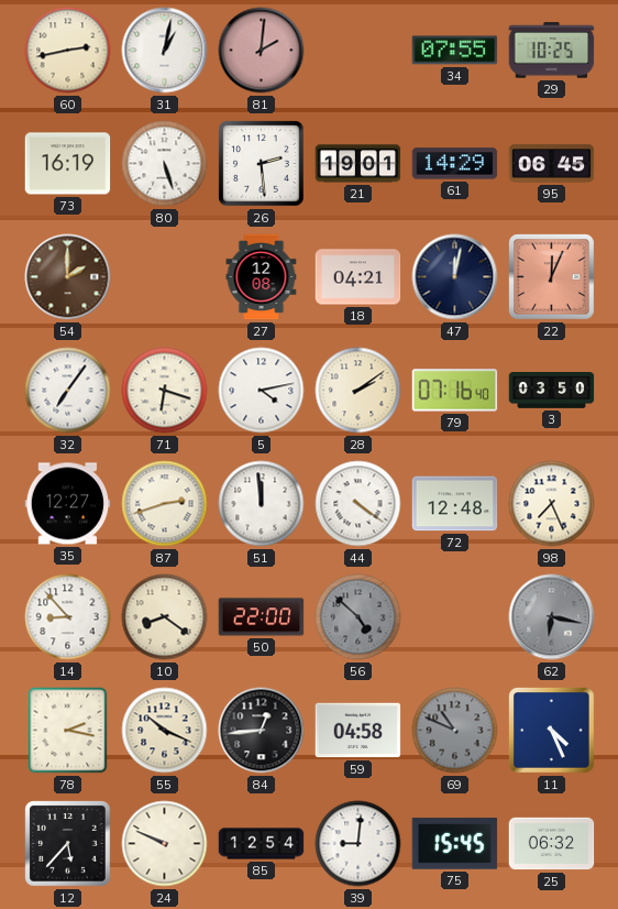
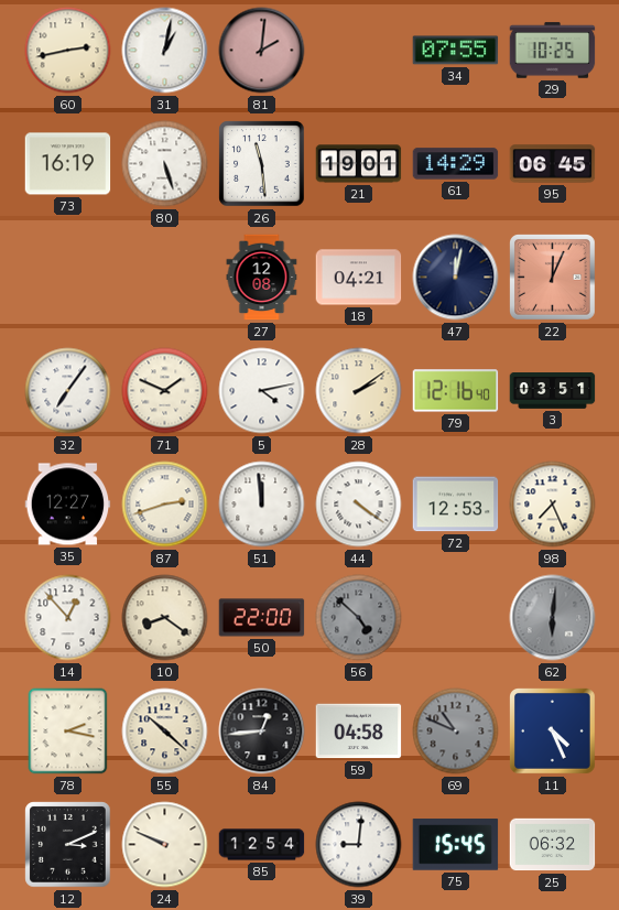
26: 2:29 -> 11:29 (262, 164)
54: 2:00 -> none (68, 277)
71: 6:18 -> 1:49 (165, 391)
79: 07:16 -> 12:16 (456, 391)
3: 03:50 -> 03:51 (553, 391)
72: 12:48 -> 12:53 (456, 505)
14: 8:53 -> 12:53 (68, 618)
62: 6:17 -> 6:01 (553, 618)
55: 10:19 -> 10:22 (165, 732)
12: 5:37 -> 3:11 (68, 845)
